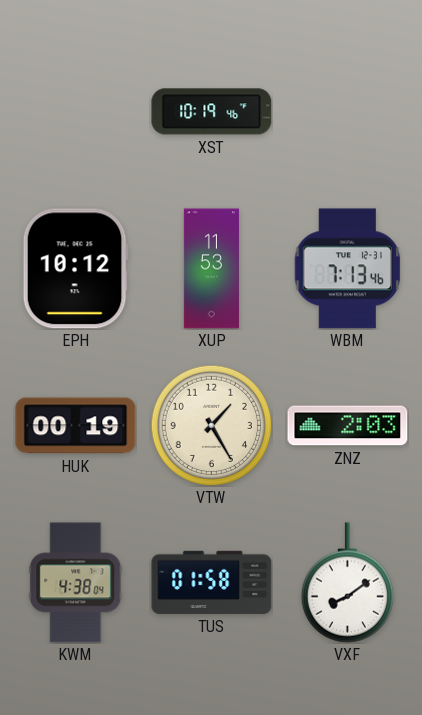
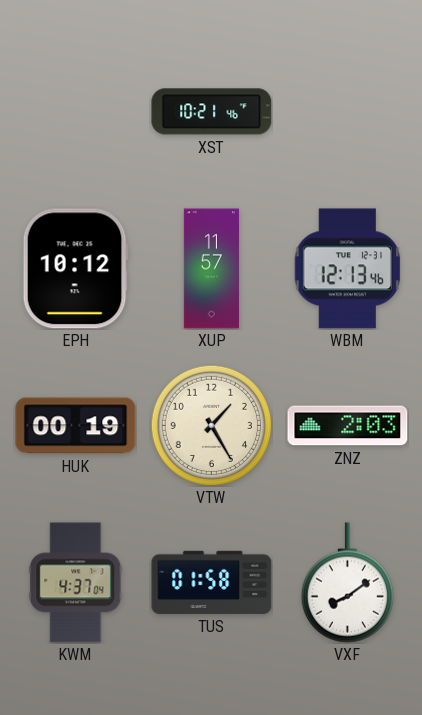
XST: 10:19 -> 10:21 (212, 112)
XUP: 11:53 -> 11:57 (211, 269)
WBM: 7:13 -> 12:13 (348, 269)
KWM: 4:38 -> 4:37 (76, 583)
